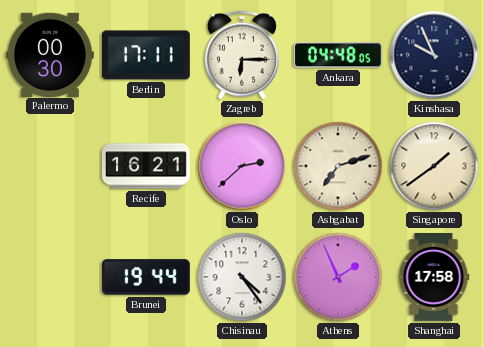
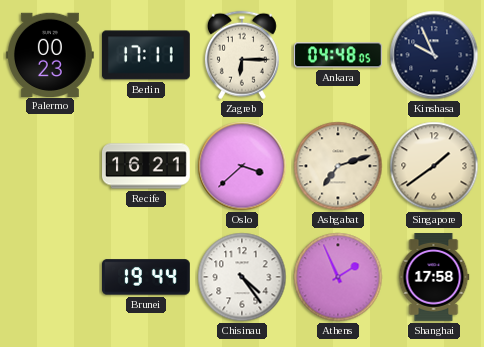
Palermo: 00:30 -> 00:23 (50, 54)
Oslo: 2:38 -> 3:38 (242, 166)
